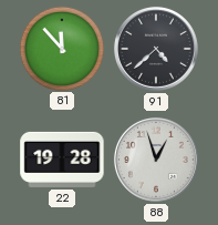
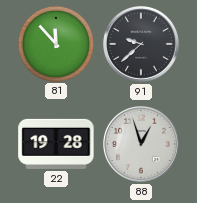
91: 4:38 -> 9:38 (141, 44)
